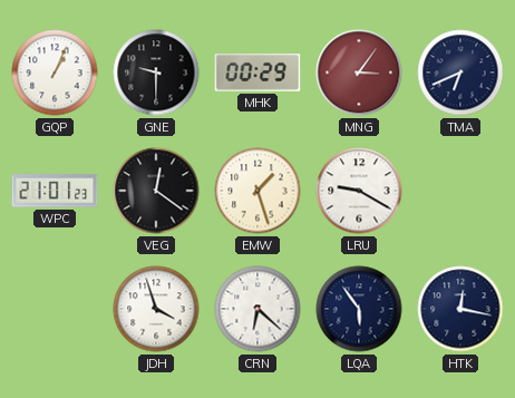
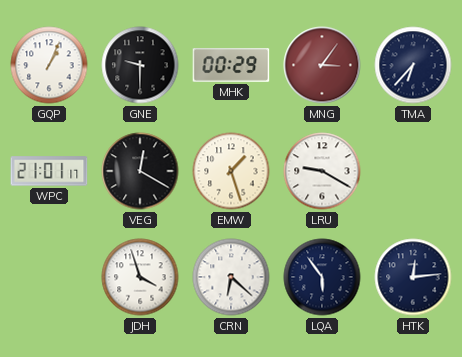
TMA: 6:41 -> 6:37 (413, 65)
WPC: 21:01:23 -> 21:01:17 (49, 171)
VEG: 12:21 -> 12:20 (140, 171)
HTK: 12:17 -> 12:14 (413, 277)
